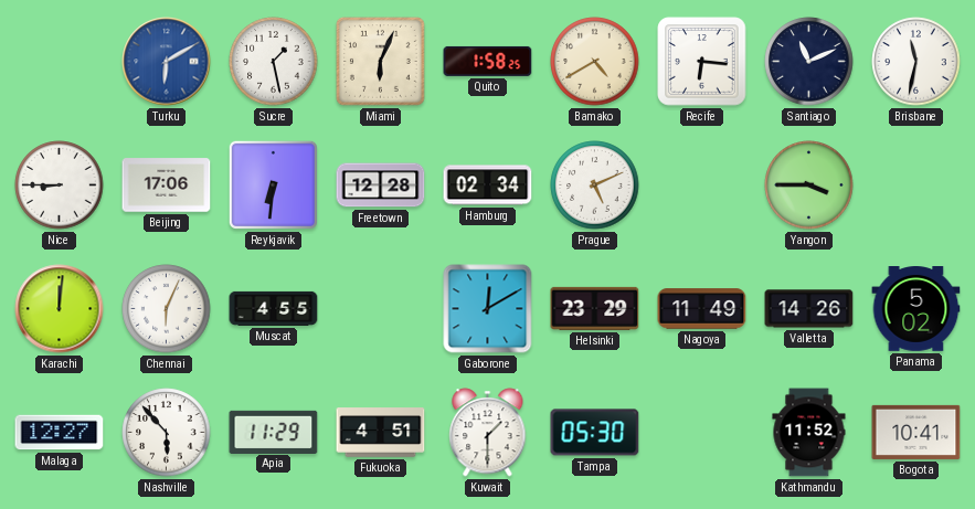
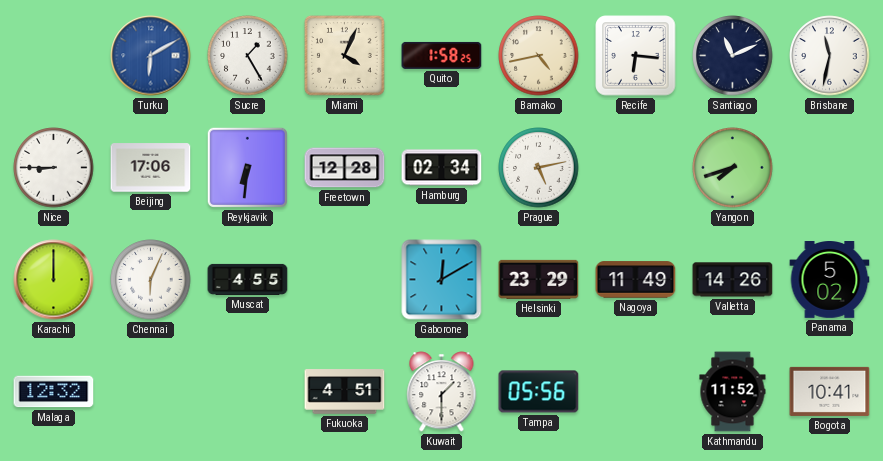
Sucre: 1:28 -> 1:25 (248, 56)
Miami: 6:04 -> 4:04 (344, 55)
Bamako: 4:40 -> 4:43 (539, 56)
Prague: 5:11 -> 5:13 (539, 168)
Yangon: 3:45 -> 7:42 (733, 168)
Karachi: 12:01 -> 12:00 (54, 280)
Malaga: 12:27 -> 12:32 (54, 392)
Nashville: 5:53 -> none (167, 433)
Apia: 11:29 -> none (274, 432)
Tampa: 05:30 -> 05:56 (539, 392)
